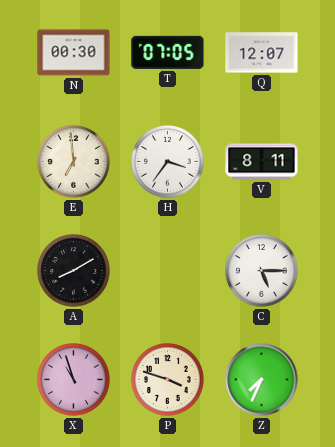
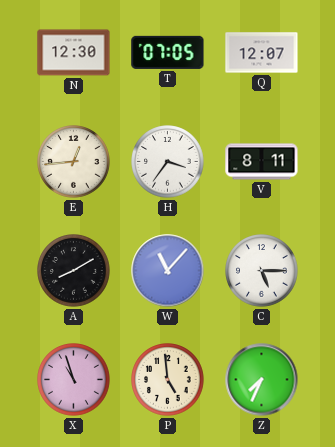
N: 00:30 -> 12:30 (74, 53)
E: 6:59 -> 12:44 (74, 162)
W: none -> 11:07 (168, 271)
P: 3:48 -> 4:59 (168, 380)
